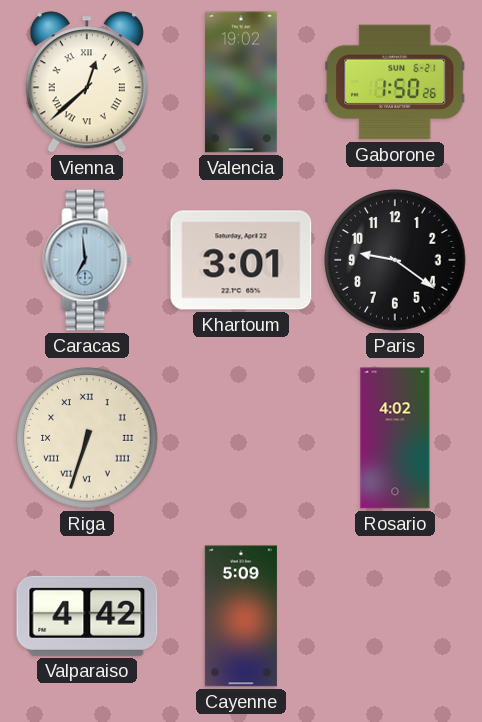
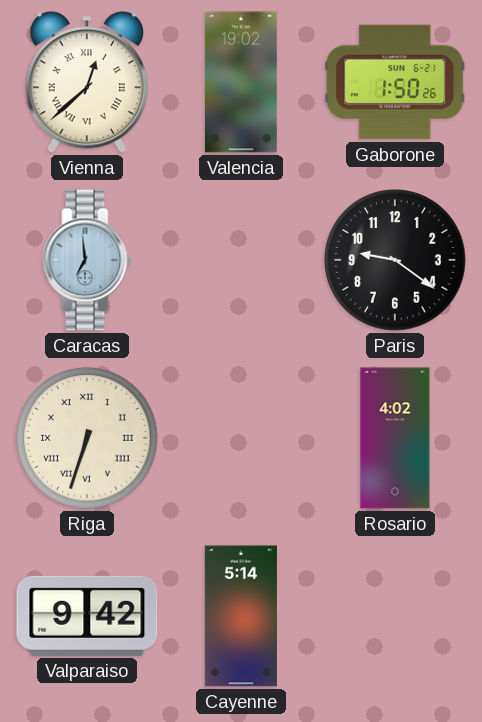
Khartoum: 3:01 -> none (241, 260)
Valparaiso: 4:42 -> 9:42 (87, 616)
Cayenne: 5:09 -> 5:14 (241, 616)
